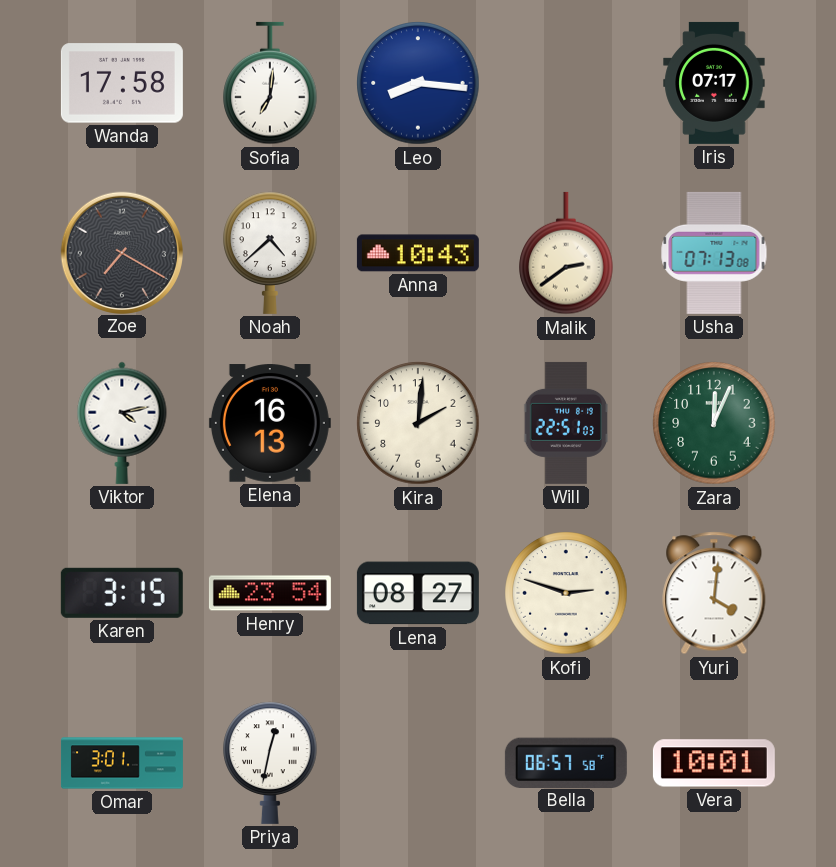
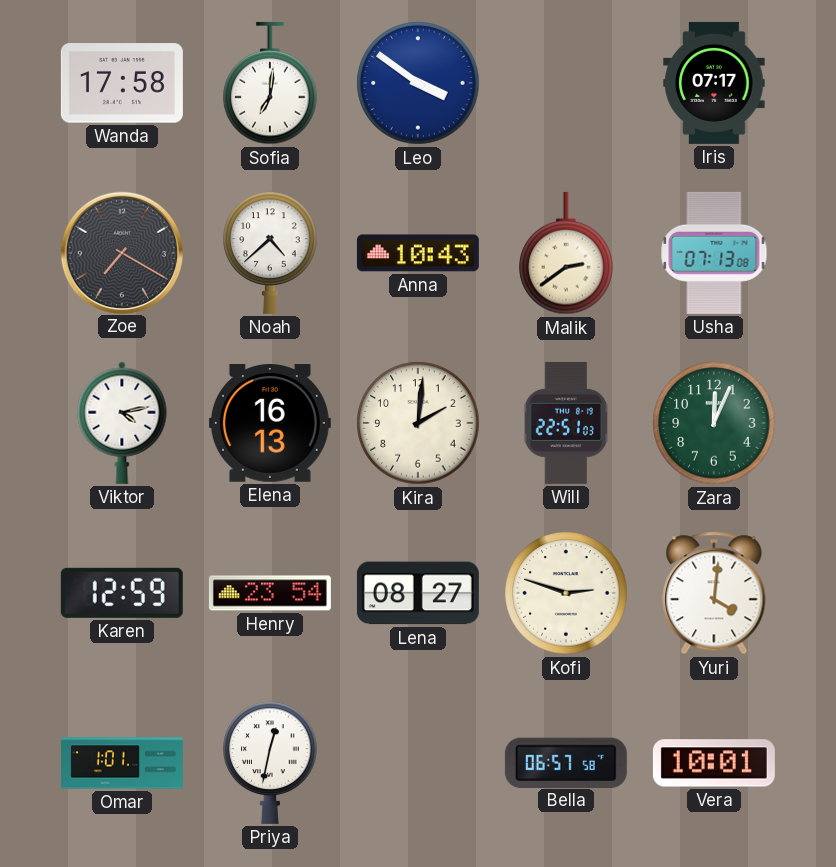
Leo: 8:16 -> 3:51 (418, 83)
Karen: 3:15 -> 12:59 (122, 593)
Omar: 3:01 -> 1:01 (122, 763)
